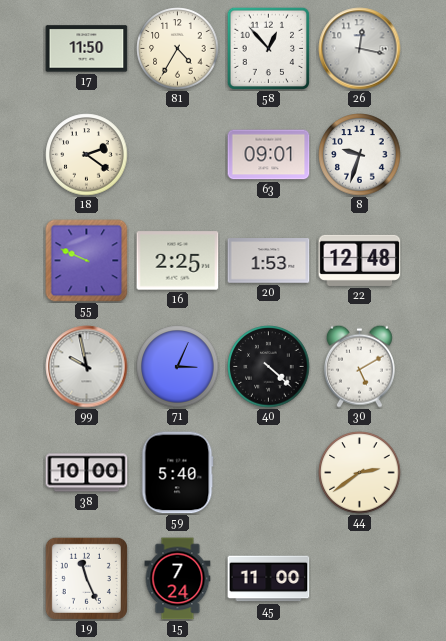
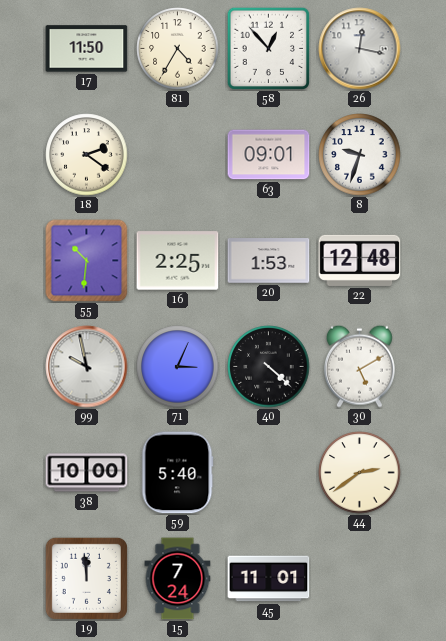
55: 9:49 -> 10:31 (87, 261)
19: 11:26 -> 11:59 (86, 578)
45: 11:00 -> 11:01 (269, 579)
